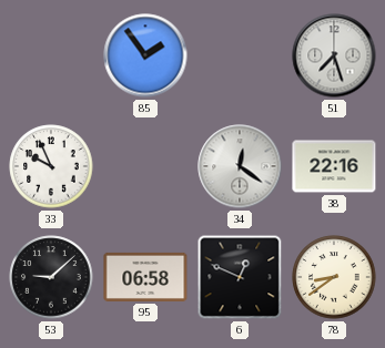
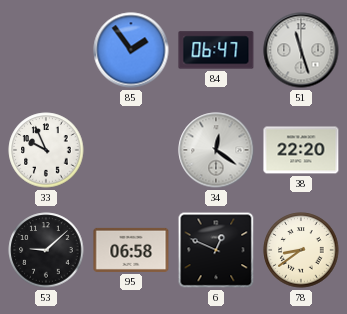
84: none -> 06:47 (216, 50)
51: 7:27 -> 11:27 (301, 50)
38: 22:16 -> 22:20 (301, 150)
